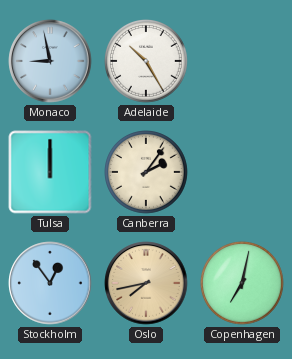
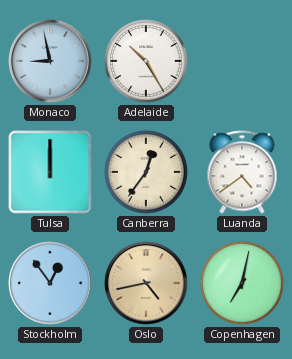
Canberra: 2:06 -> 12:36 (147, 173)
Luanda: none -> 4:39 (242, 172)
Oslo: 7:43 -> 4:43 (146, 283)
